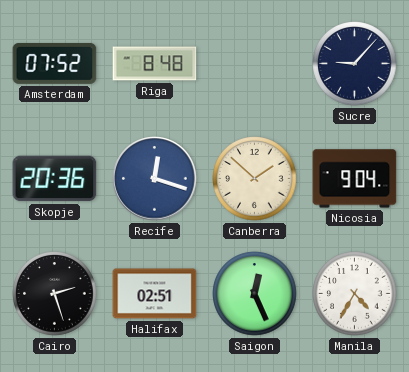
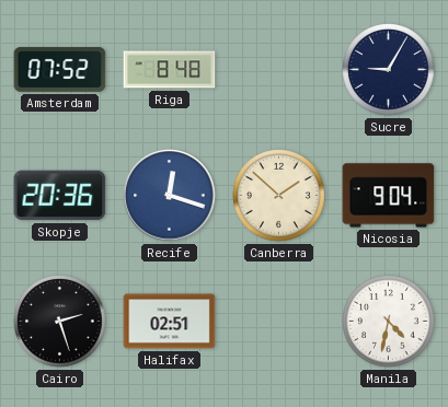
Sucre: 9:07 -> 9:05 (389, 70)
Saigon: 12:26 -> none (255, 294)
Manila: 4:35 -> 4:32 (389, 322)
